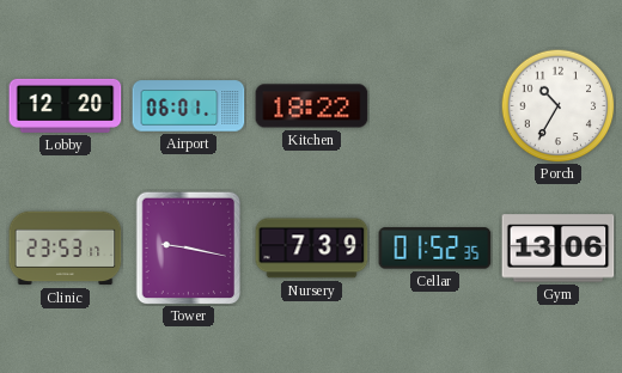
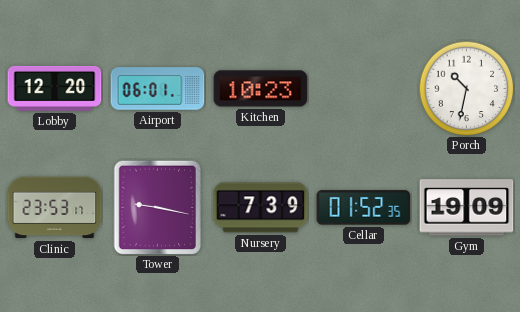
Kitchen: 18:22 -> 10:23 (261, 89)
Porch: 10:35 -> 10:32 (466, 88)
Gym: 13:06 -> 19:09 (467, 208)
